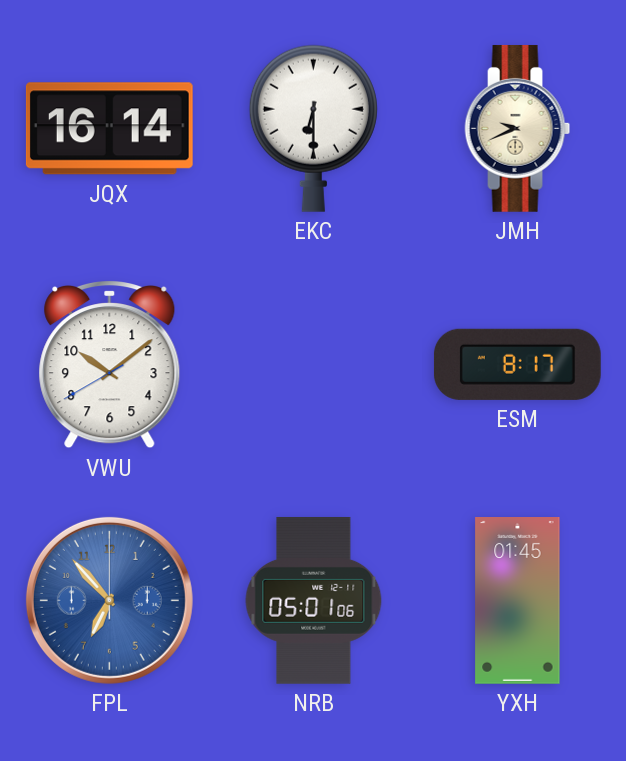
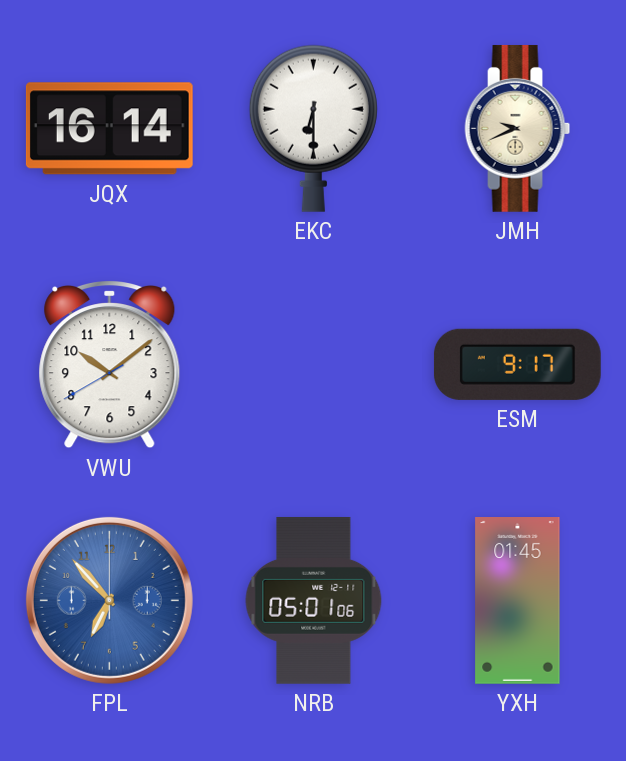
ESM: 8:17 -> 9:17 (517, 364)
